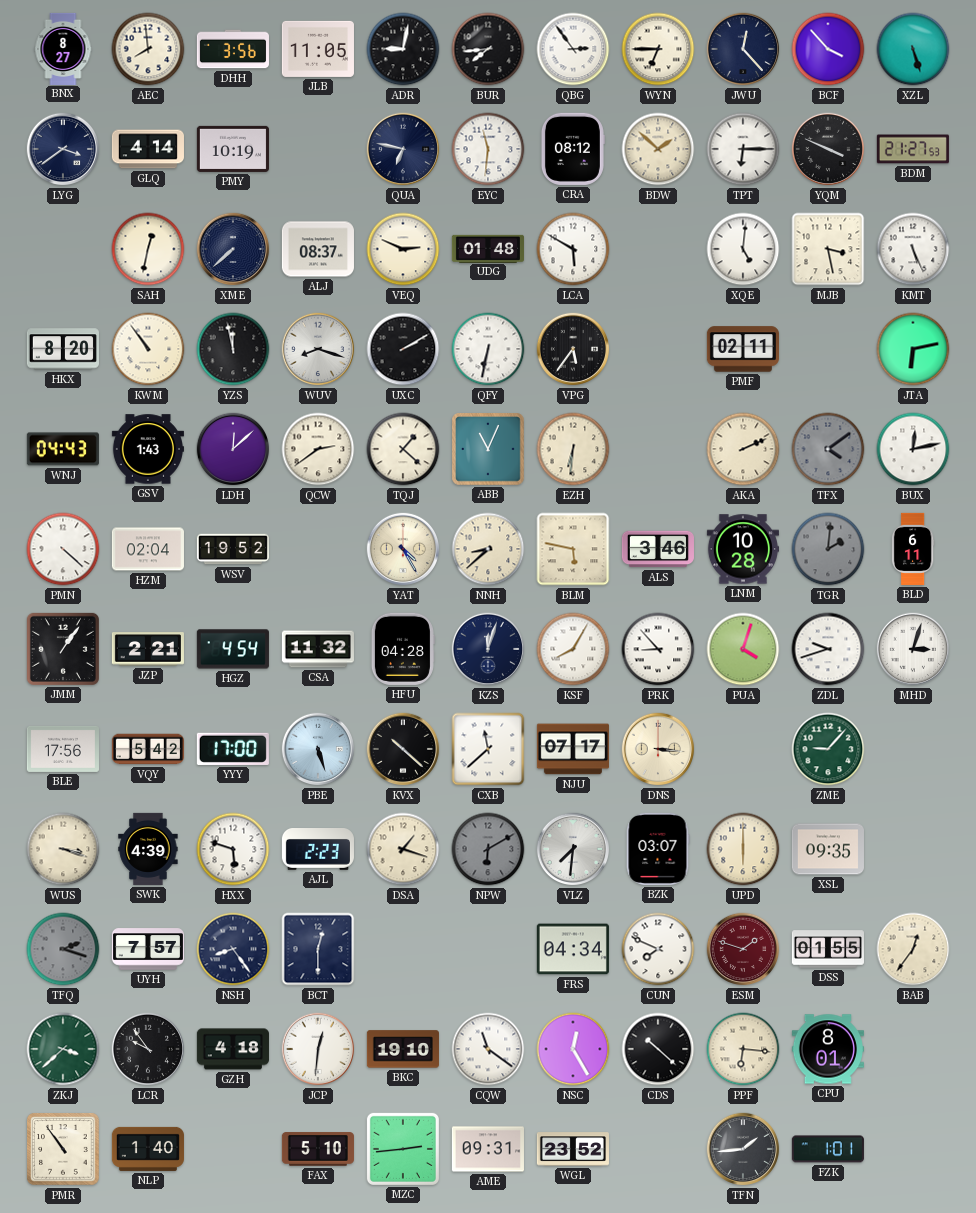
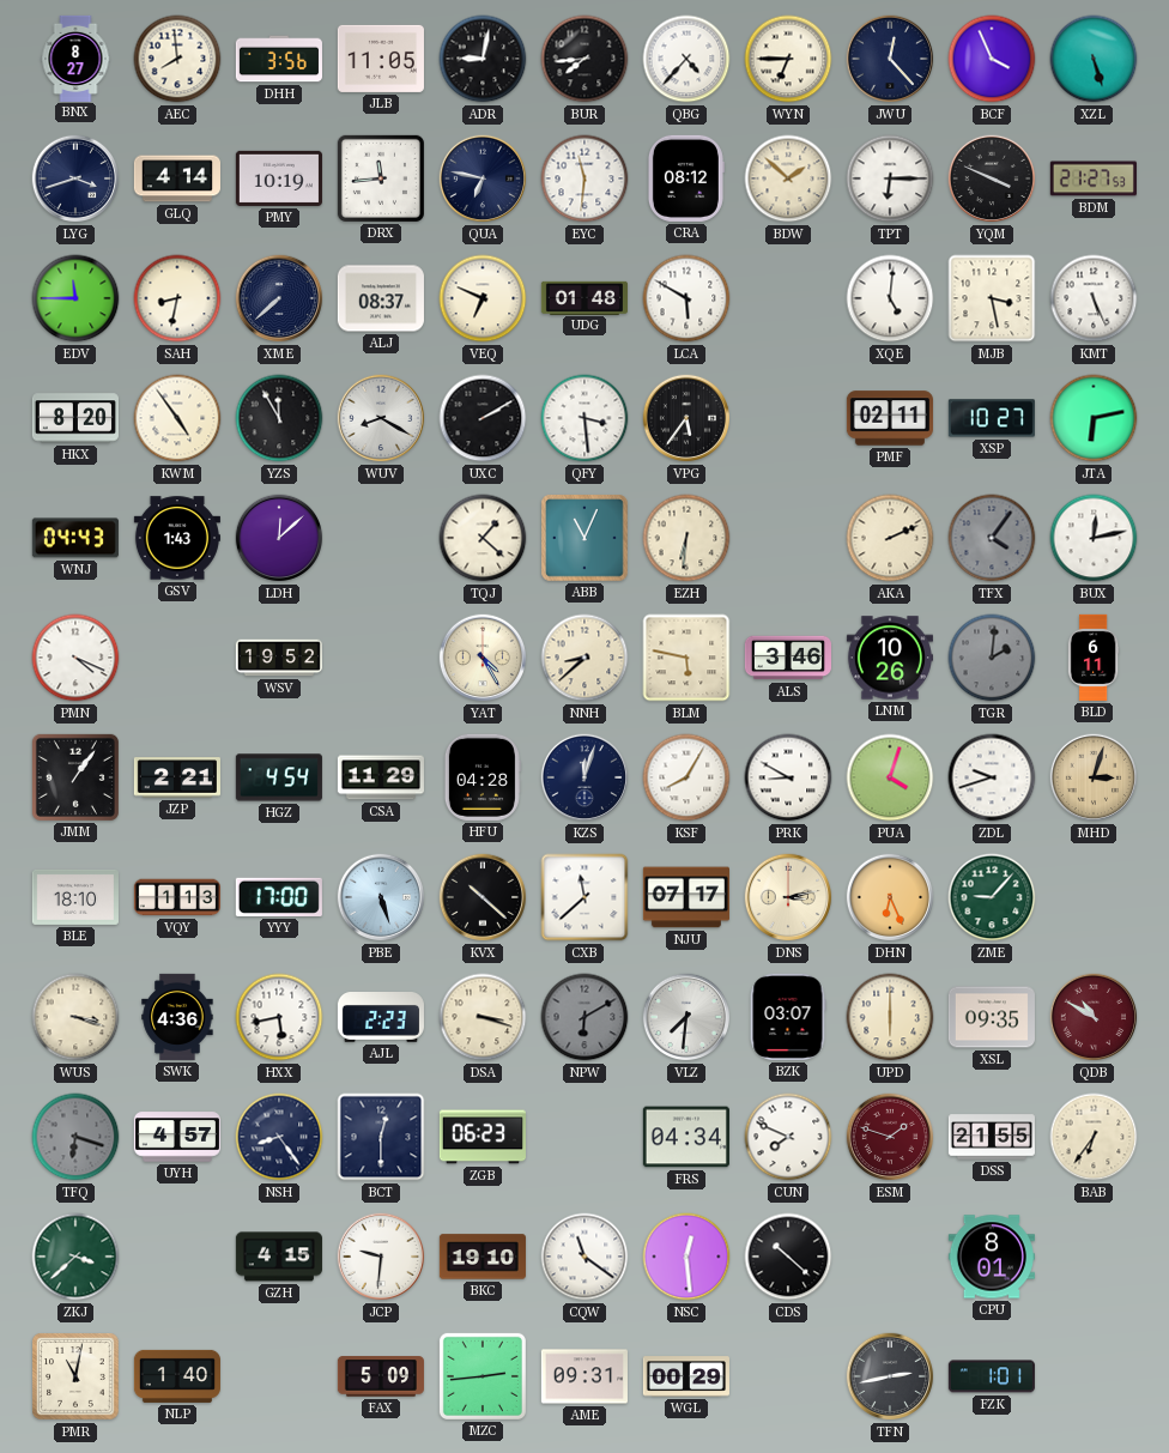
QBG: 2:54 -> 4:37 (686, 59)
BCF: 3:53 -> 3:56 (992, 59)
LYG: 3:39 -> 3:42 (75, 178)
DRX: none -> 11:44 (381, 178)
EDV: none -> 11:45 (75, 298)
SAH: 12:32 -> 8:32 (177, 298)
VEQ: 2:49 -> 6:49 (483, 298)
KWM: 10:54 -> 4:54 (177, 418)
YZS: 11:58 -> 11:55 (279, 418)
WUV: 8:18 -> 8:20 (381, 418)
QFY: 6:32 -> 3:29 (584, 418)
XSP: none -> 10:27 (992, 418)
QCW: 2:39 -> none (318, 449)
TFX: 4:09 -> 4:06 (992, 538)
PMN: 4:22 -> 4:19 (75, 658)
HZM: 02:04 -> none (148, 549)
LNM: 10:28 -> 10:26 (890, 658)
CSA: 11:32 -> 11:29 (381, 777)
PRK: 8:53 -> 8:50 (788, 777)
MHD dial: white -> champagne (1094, 777)
BLE: 17:56 -> 18:10 (75, 897)
VQY: 5:42 -> 1:13 (177, 897)
DNS: 3:16 -> 3:13 (788, 897)
DHN: none -> 6:26 (890, 897)
SWK: 4:39 -> 4:36 (177, 1017)
HXX: 5:48 -> 5:43 (279, 1017)
DSA: 1:18 -> 3:18 (483, 1017)
QDB: none -> 10:50 (1094, 1017)
TFQ: 2:18 -> 6:18 (75, 1137)
UYH: 7:57 -> 4:57 (177, 1137)
ZGB: none -> 06:23 (483, 1137)
DSS: 01:55 -> 21:55 (991, 1137)
BAB: 12:36 -> 6:36 (1094, 1137)
LCR: 9:54 -> none (148, 1049)
GZH: 4:18 -> 4:15 (279, 1257)
JCP: 12:31 -> 9:31 (381, 1257)
NSC: 12:25 -> 12:29 (686, 1257)
PPF: 6:16 -> none (743, 1049)
PMR: 10:54 -> 11:02 (75, 1376)
FAX: 5:10 -> 5:09 (381, 1376)
WGL: 23:52 -> 00:29 (686, 1376)
TFN: 1:44 -> 2:43 (890, 1376)
